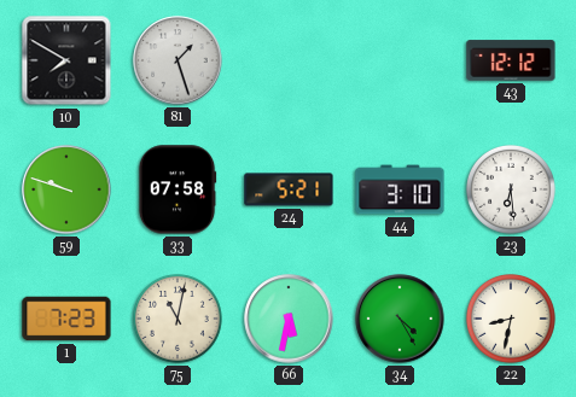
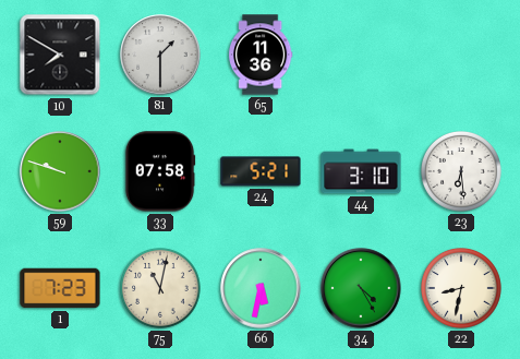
81: 1:27 -> 1:30 (160, 55)
65: none -> 11:36 (261, 55)
43: 12:12 -> none (511, 60)
